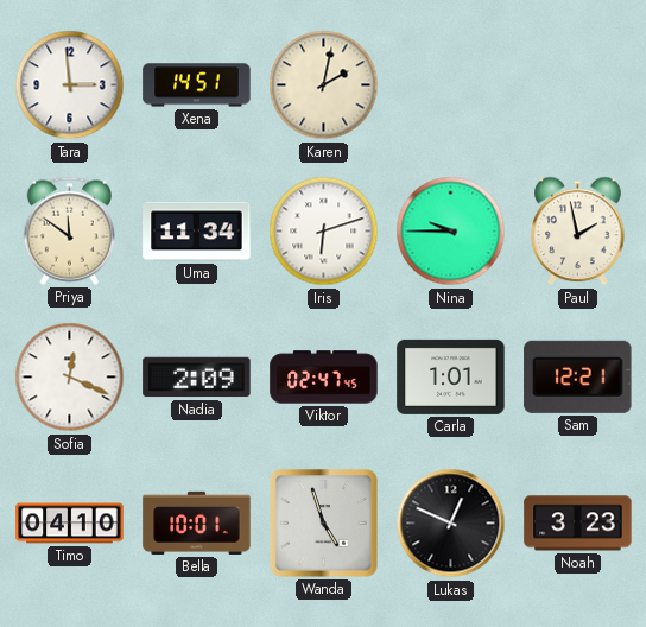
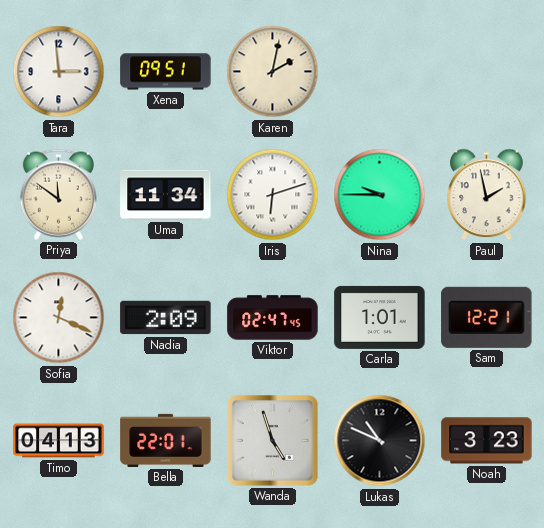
Xena: 14:51 -> 09:51 (166, 72)
Timo: 04:10 -> 04:13 (59, 441)
Bella: 10:01 -> 22:01 (166, 440)
Lukas: 12:49 -> 10:49 (380, 441)
